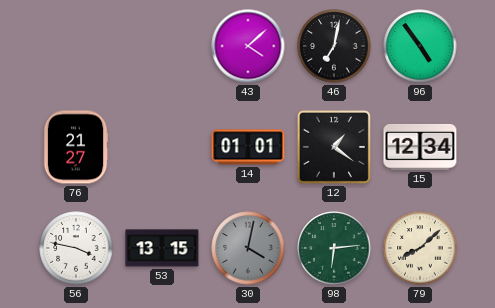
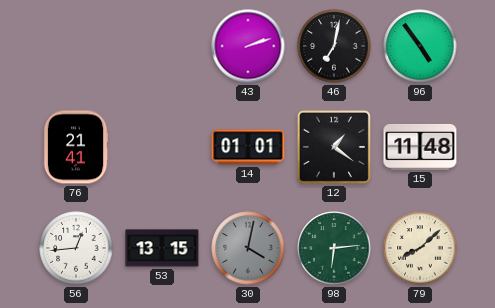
43: 4:08 -> 2:12 (248, 46)
76: 21:27 -> 21:41 (76, 147)
15: 12:34 -> 11:48 (420, 147)
56: 3:47 -> 12:44 (76, 248)
